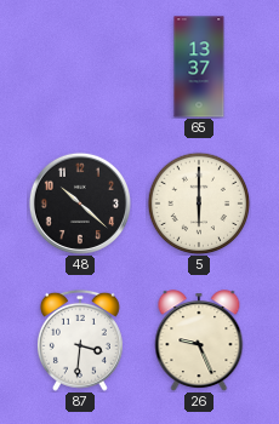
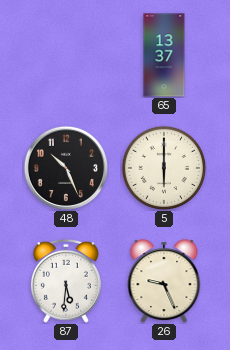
48: 10:22 -> 10:26 (66, 168)
87: 3:31 -> 5:31 (66, 281)
